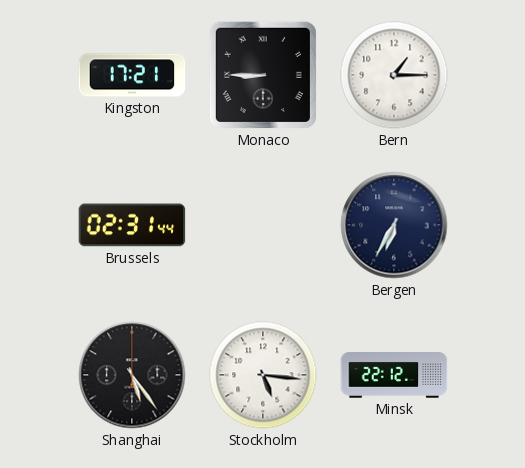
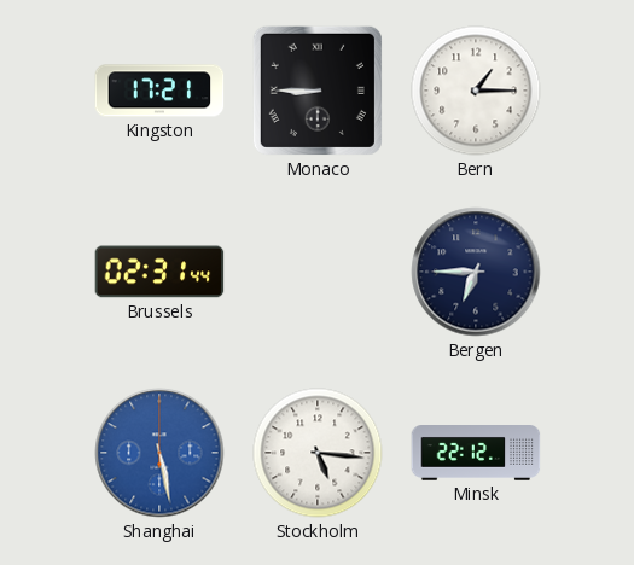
Bergen: 6:35 -> 6:45 (476, 272)
Shanghai: 5:24 -> 5:28 (159, 453)
Shanghai dial: black -> blue (159, 453)
